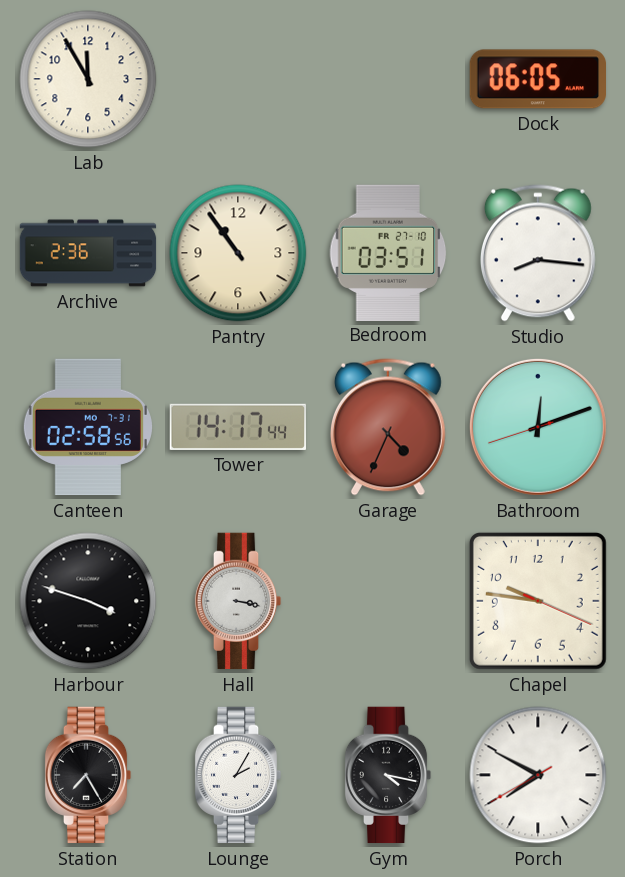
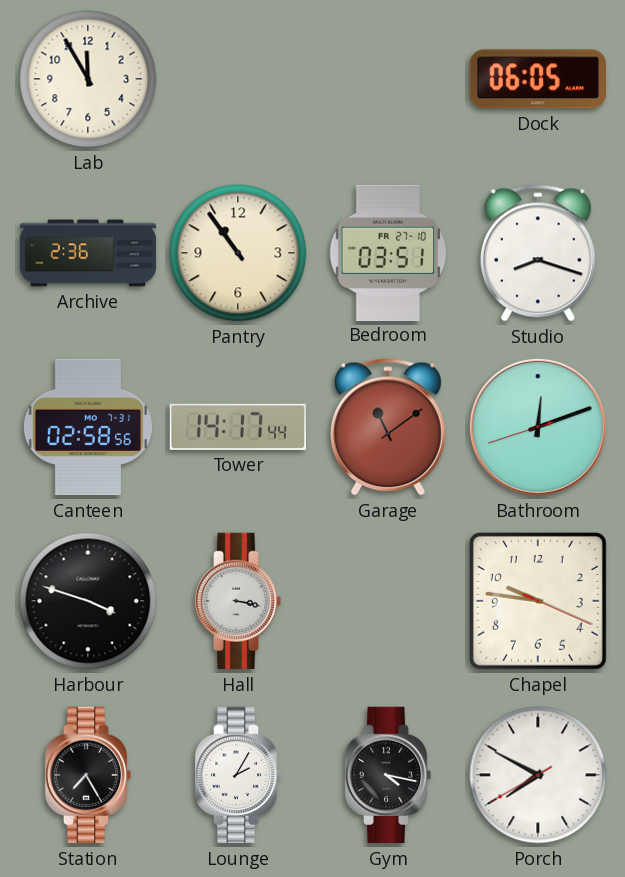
Studio: 8:16 -> 8:18 (538, 253)
Garage: 4:34 -> 11:09 (388, 427)
